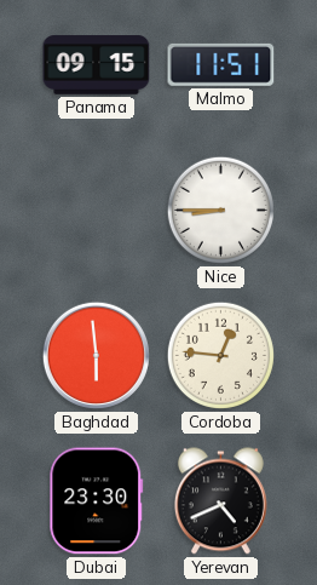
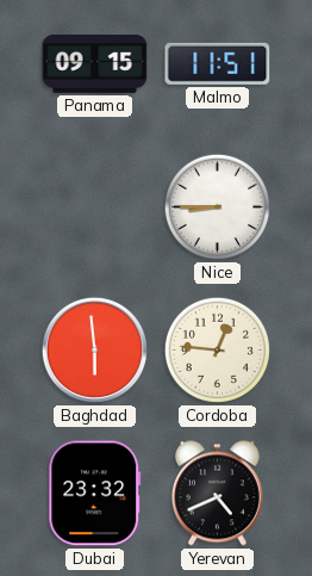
Dubai: 23:30 -> 23:32 (95, 494)
